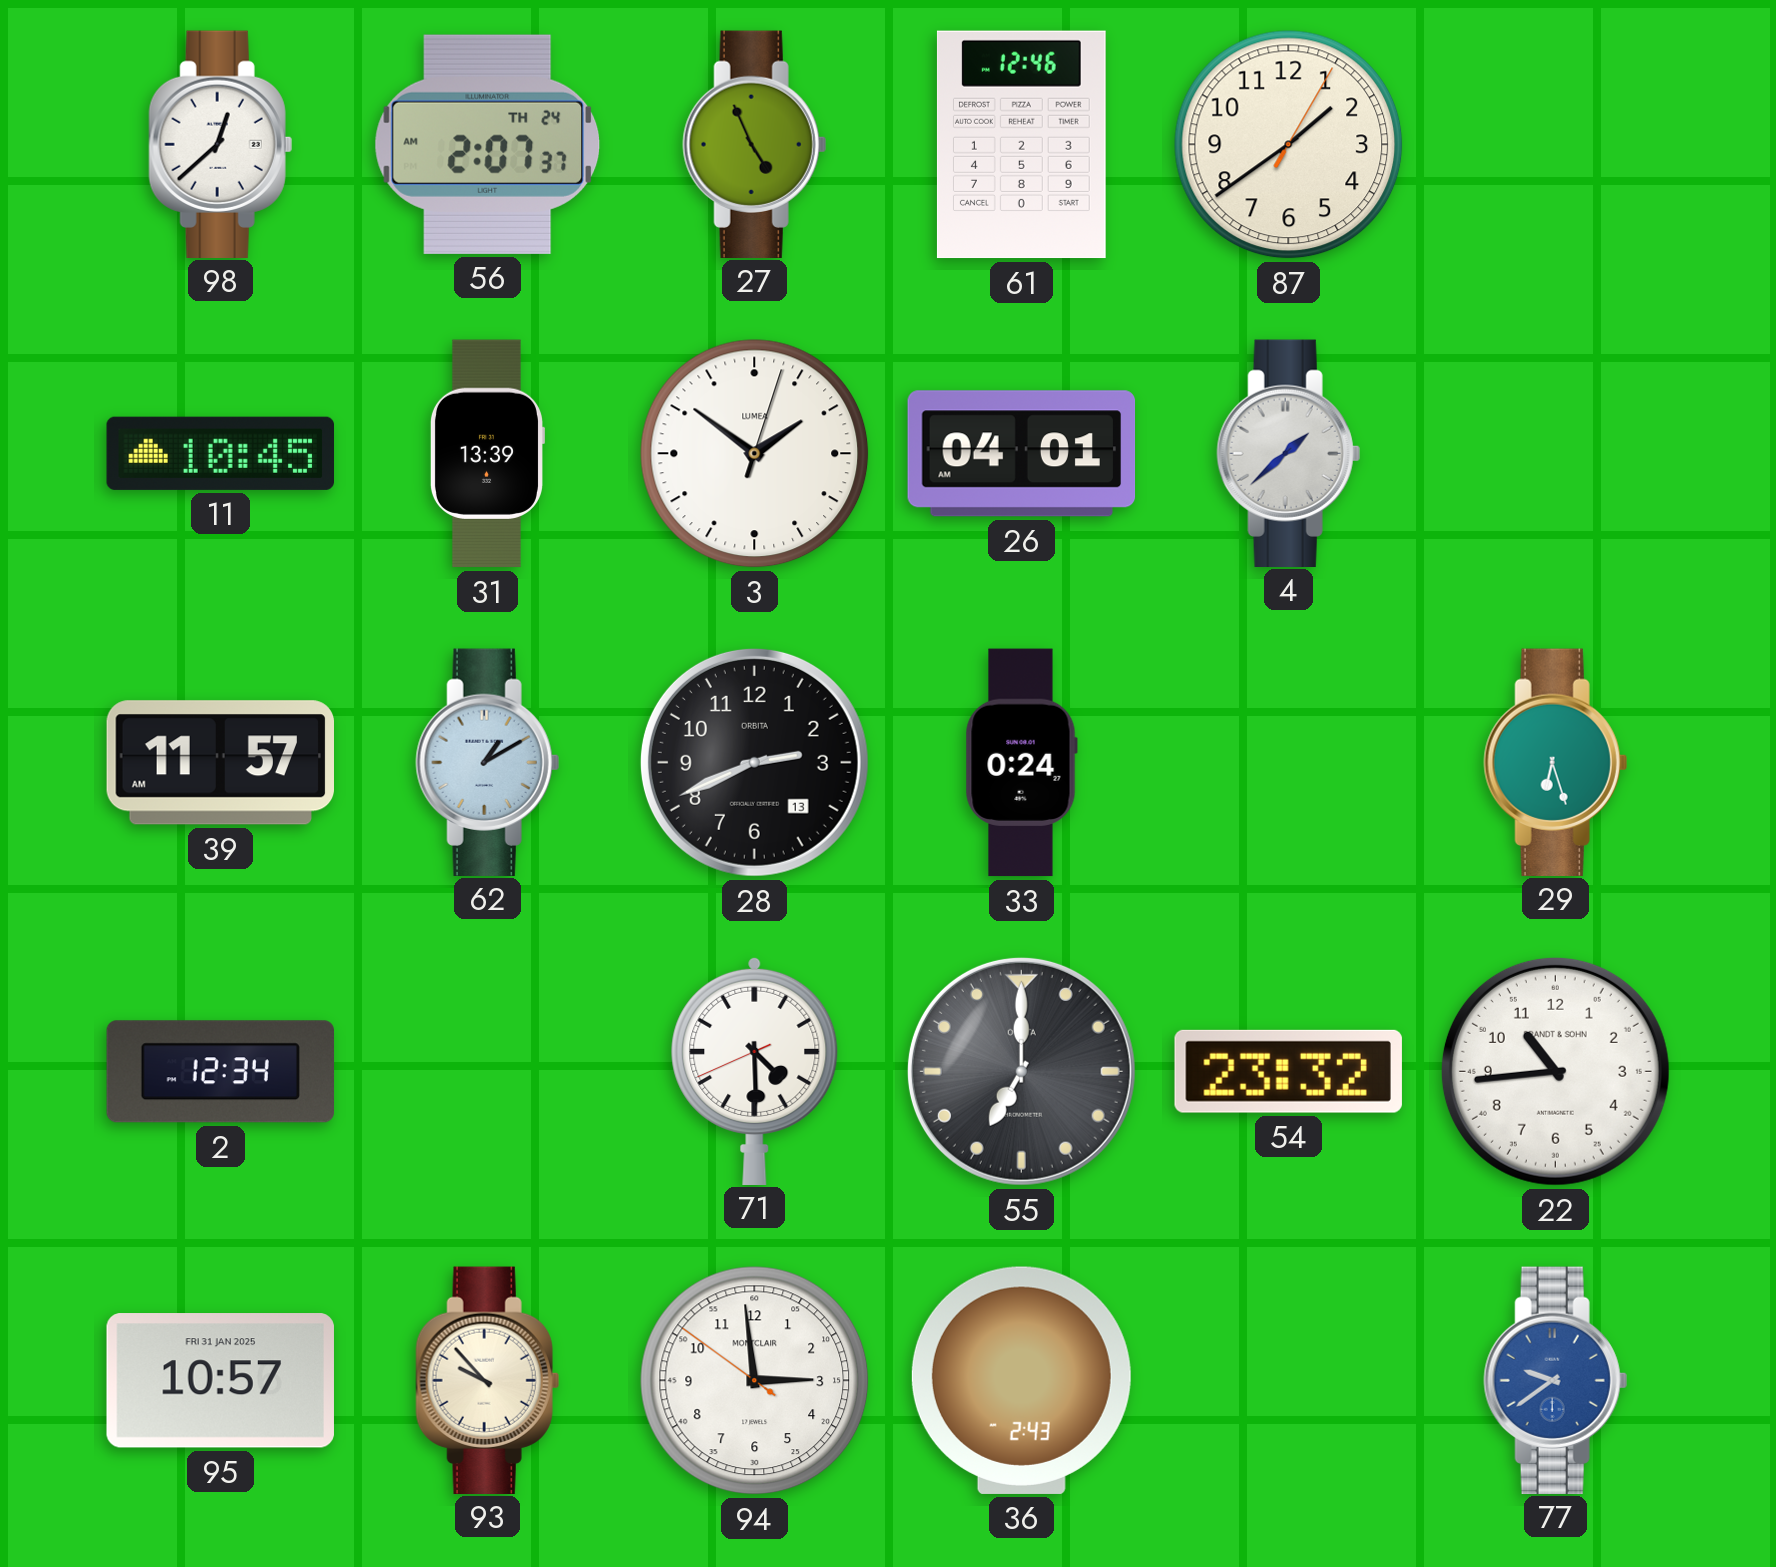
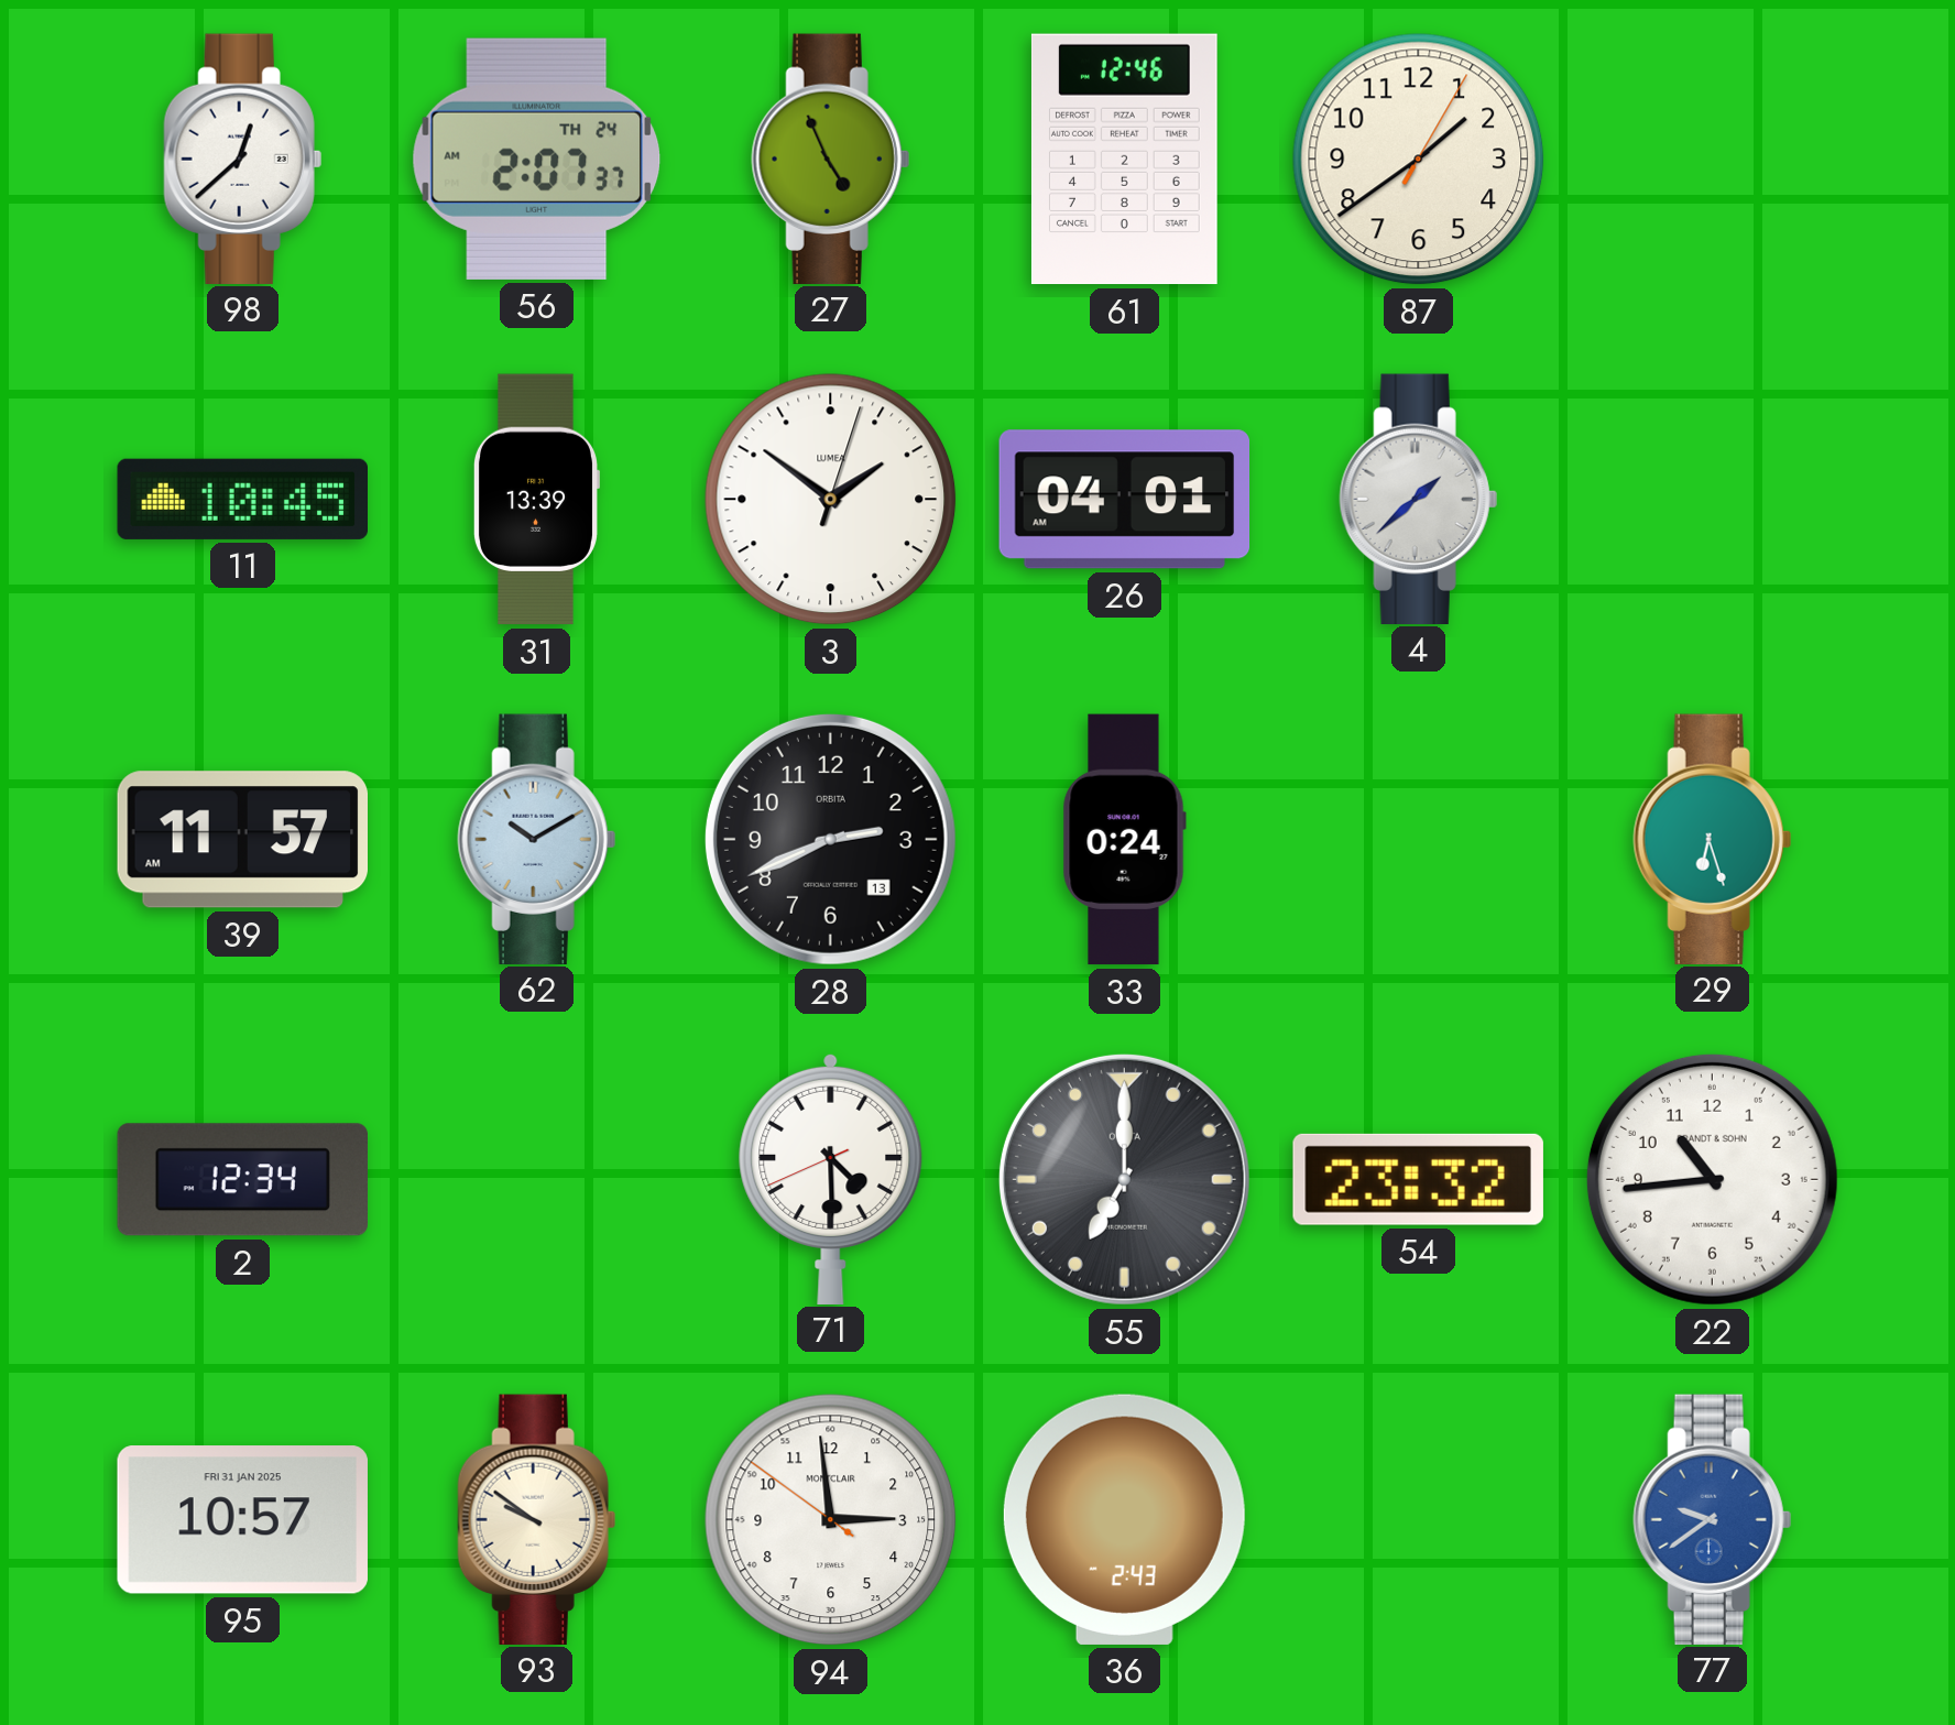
62: 1:10 -> 10:10 (536, 839)
93: 9:53 -> 9:51 (536, 1519)
